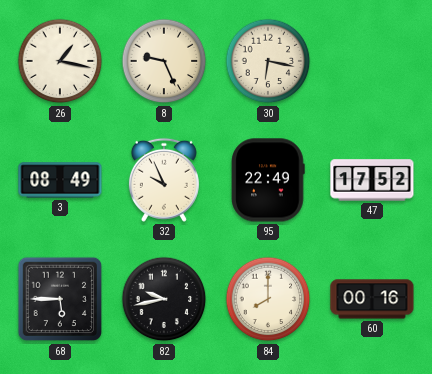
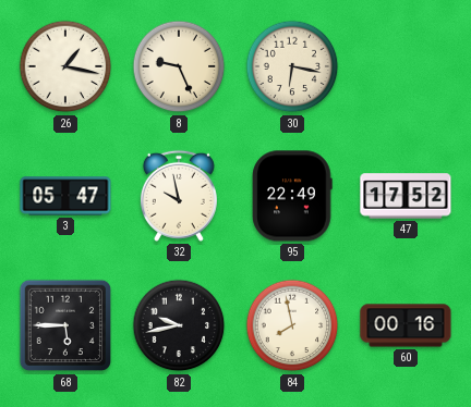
3: 08:49 -> 05:47 (65, 196)
32: 9:56 -> 9:58 (179, 196)
84: 8:00 -> 7:58 (292, 325)
